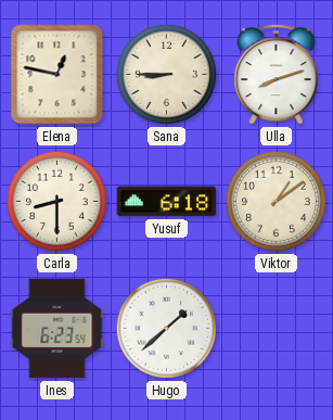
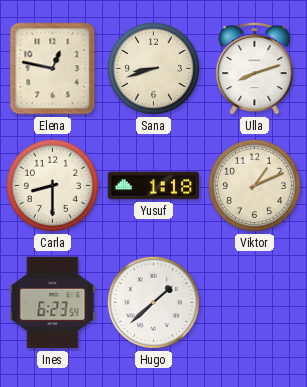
Sana: 8:45 -> 8:42 (153, 68)
Yusuf: 6:18 -> 1:18 (154, 186)
Viktor: 1:09 -> 1:11 (254, 185)
